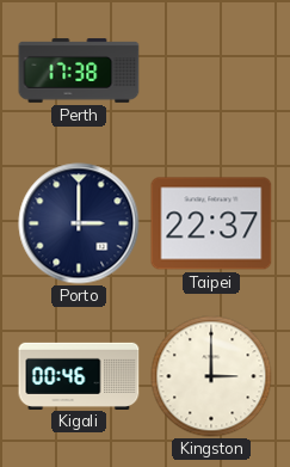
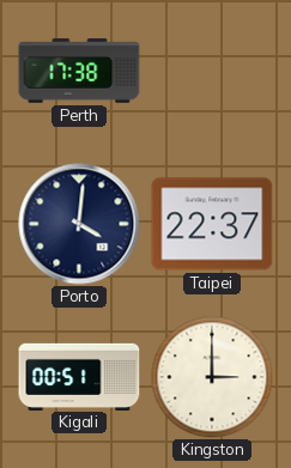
Porto: 3:00 -> 4:01 (79, 224)
Kigali: 00:46 -> 00:51 (79, 376)
